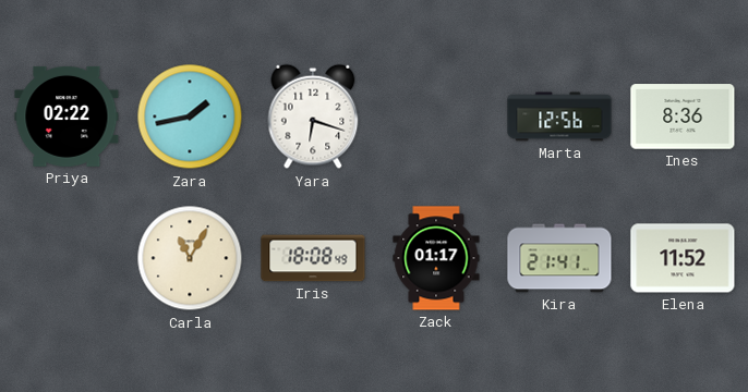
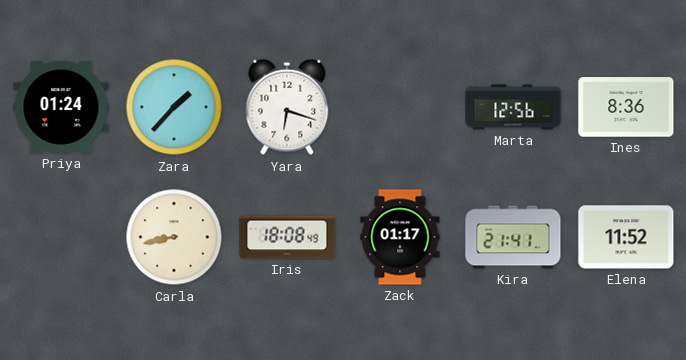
Priya: 02:22 -> 01:24 (61, 107)
Zara: 1:43 -> 1:37 (174, 107)
Carla: 11:05 -> 8:43 (174, 237)
